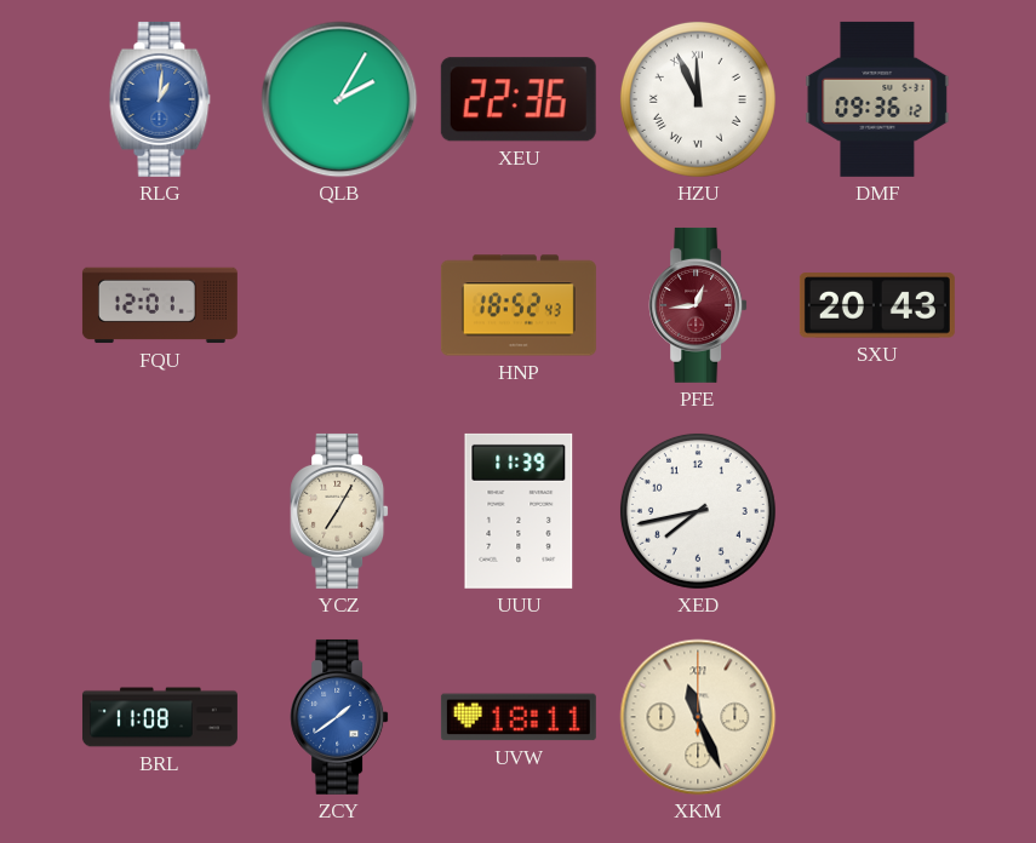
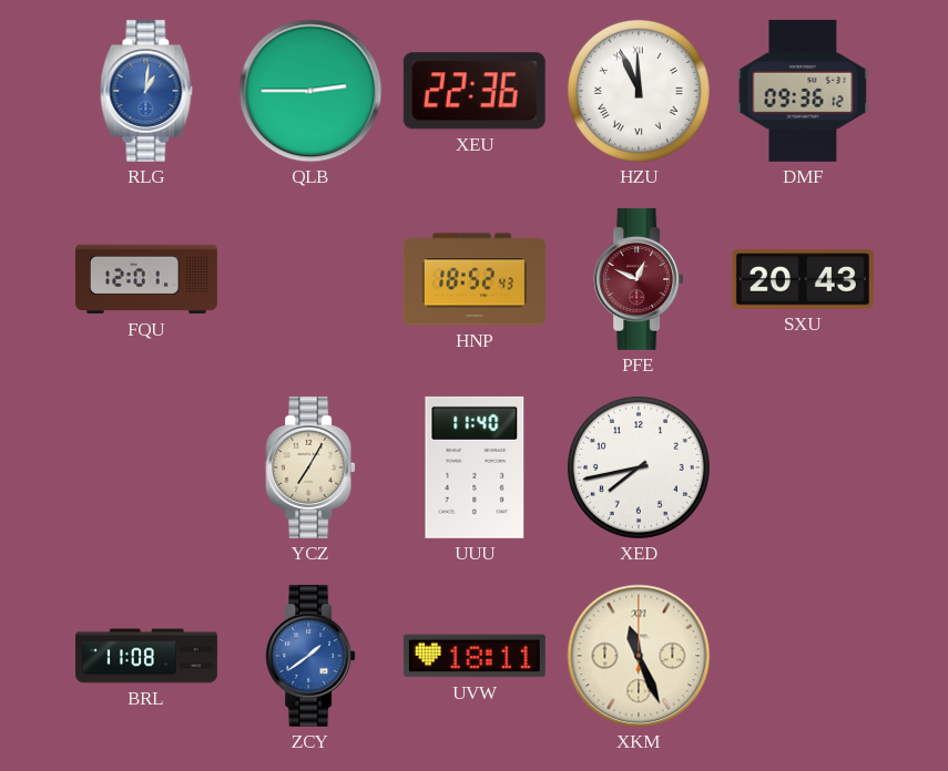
QLB: 2:05 -> 2:45 (310, 91)
PFE: 12:44 -> 12:49 (639, 279)
UUU: 11:39 -> 11:40 (475, 467)
